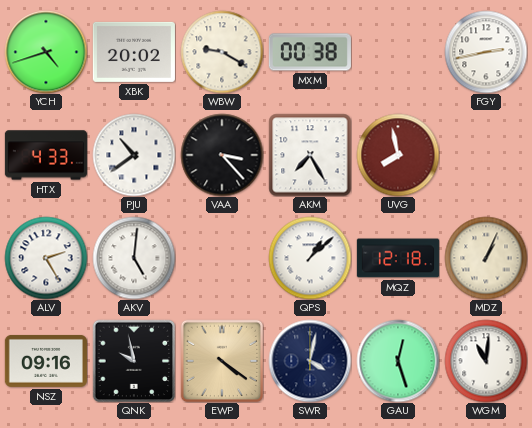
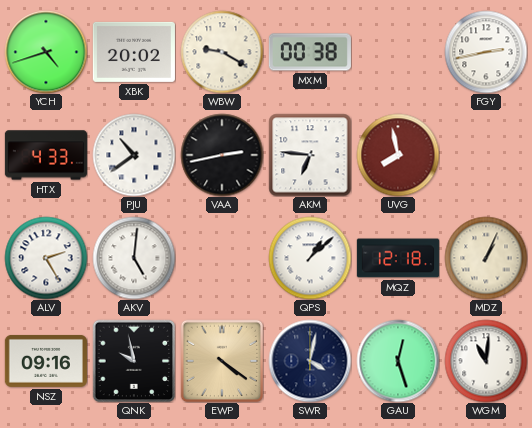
VAA: 3:23 -> 2:43 (222, 155)
AKM: 7:25 -> 6:46 (310, 155)
